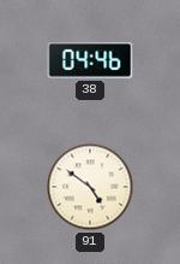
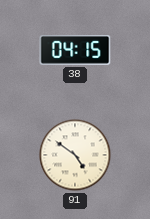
38: 04:46 -> 04:15 (75, 51)
